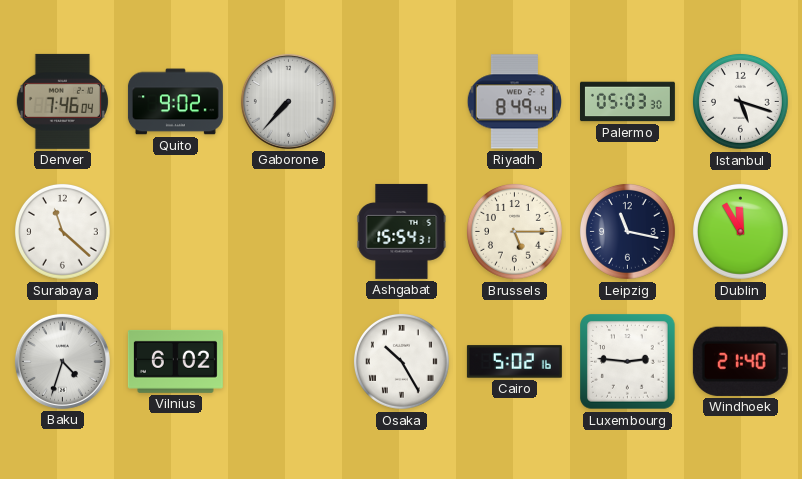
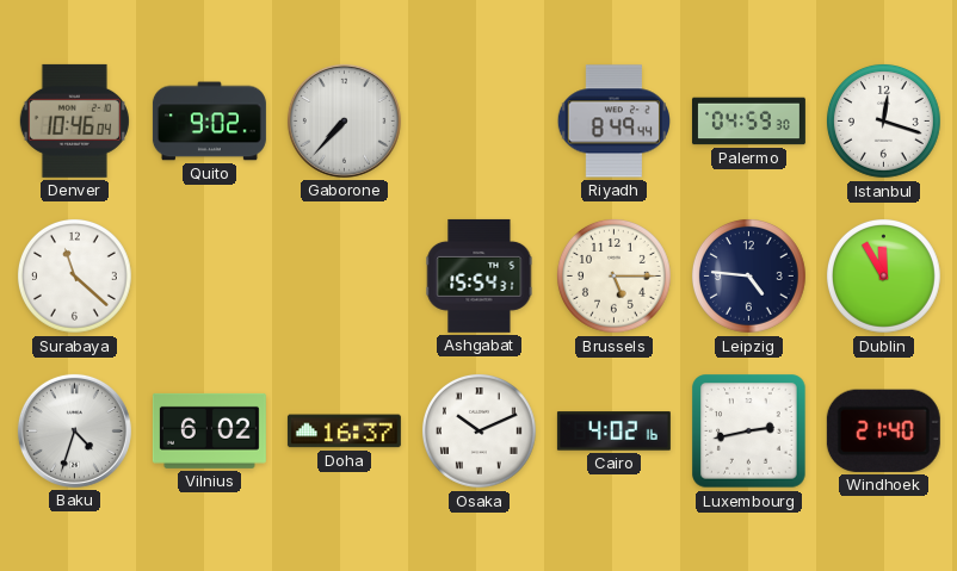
Denver: 7:46 -> 10:46 (74, 120)
Palermo: 05:03 -> 04:59 (748, 122)
Istanbul: 5:18 -> 12:18 (884, 122)
Leipzig: 11:17 -> 4:46 (749, 277)
Doha: none -> 16:37 (344, 432)
Osaka: 10:25 -> 10:11 (480, 432)
Cairo: 5:02 -> 4:02 (613, 432)
Luxembourg: 2:46 -> 2:43 (749, 432)
